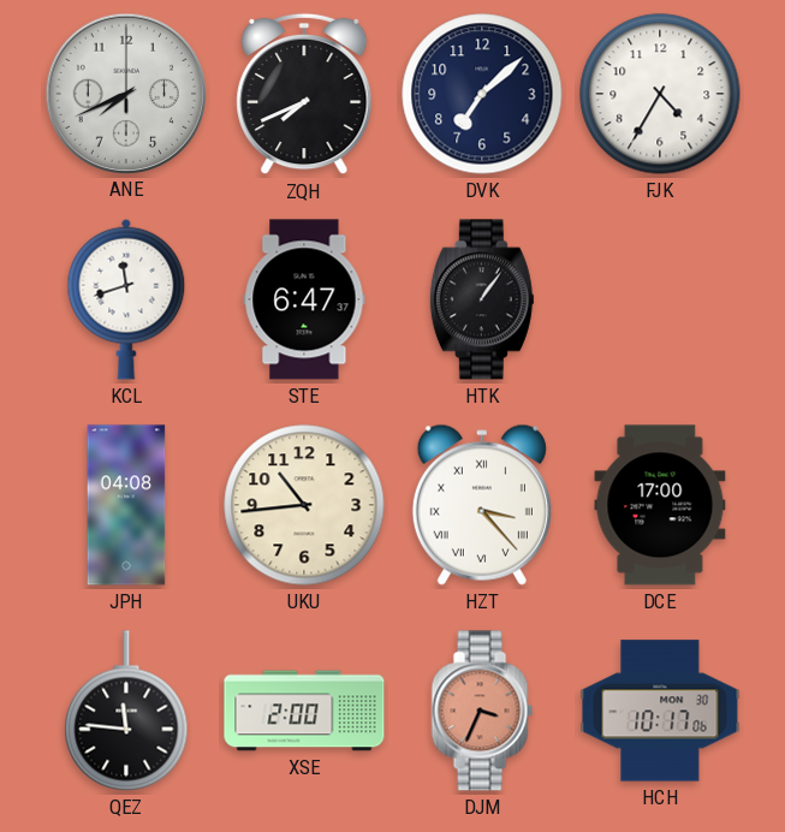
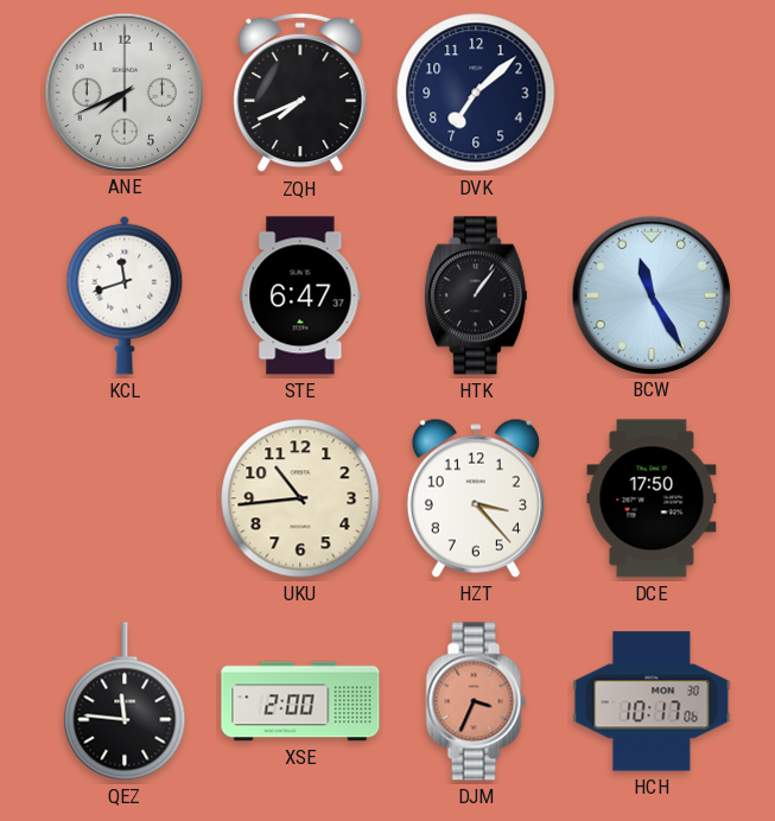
FJK: 4:35 -> none (660, 94)
BCW: none -> 11:25 (650, 294)
JPH: 04:08 -> none (126, 505)
HZT numerals: Roman -> Arabic (476, 498)
DCE: 17:00 -> 17:50 (652, 498)
